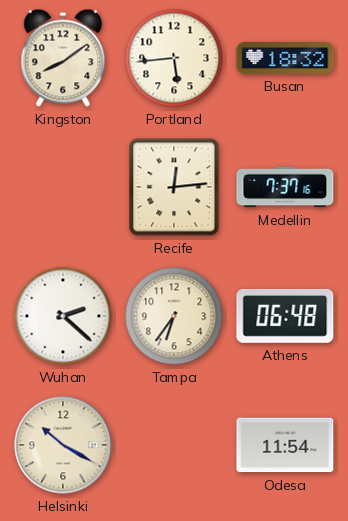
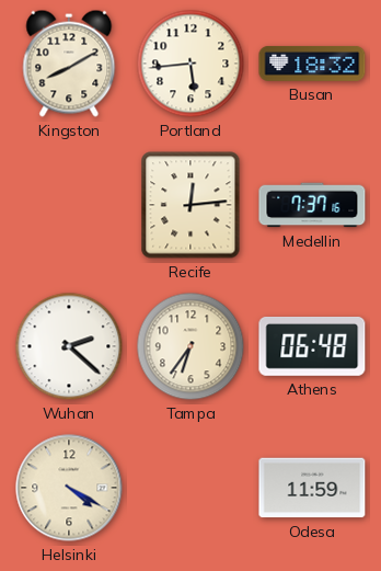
Kingston: 8:09 -> 8:10 (69, 64)
Helsinki: 10:20 -> 4:20 (69, 488)
Odesa: 11:54 -> 11:59 (312, 488)
